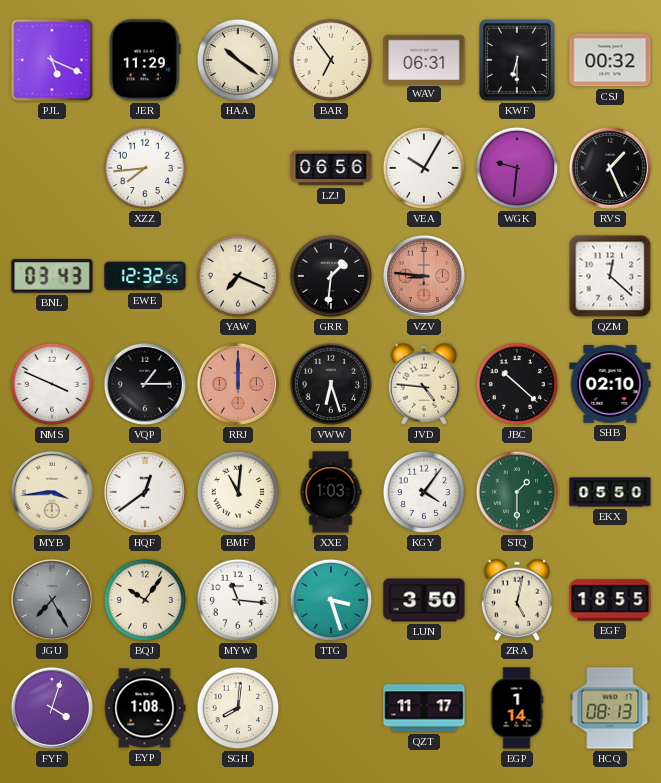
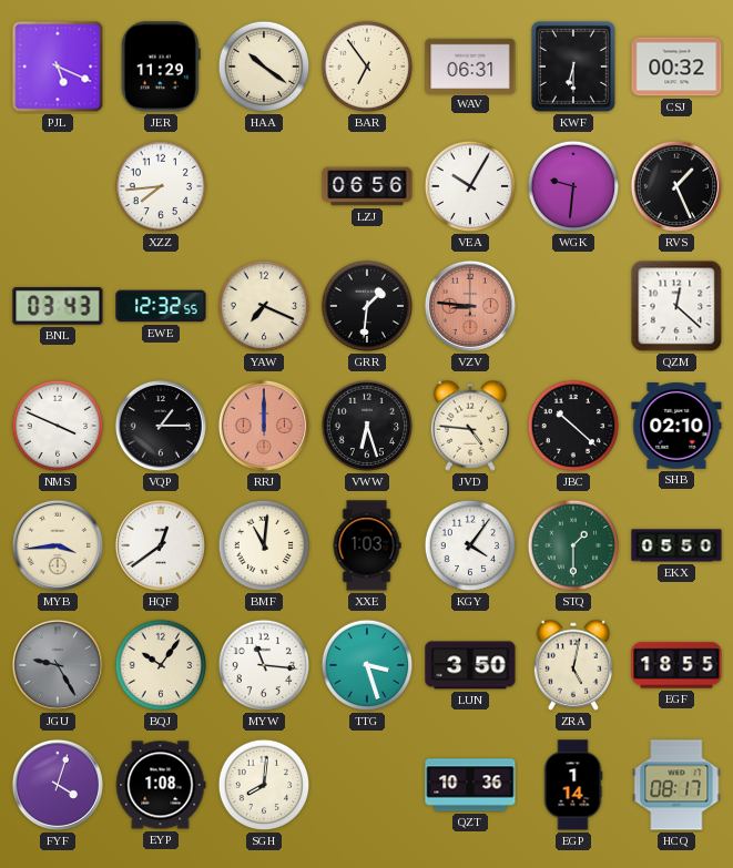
JGU: 7:25 -> 9:25 (58, 665)
QZT: 11:17 -> 10:36 (470, 785)
HCQ: 08:13 -> 08:17 (676, 785)
